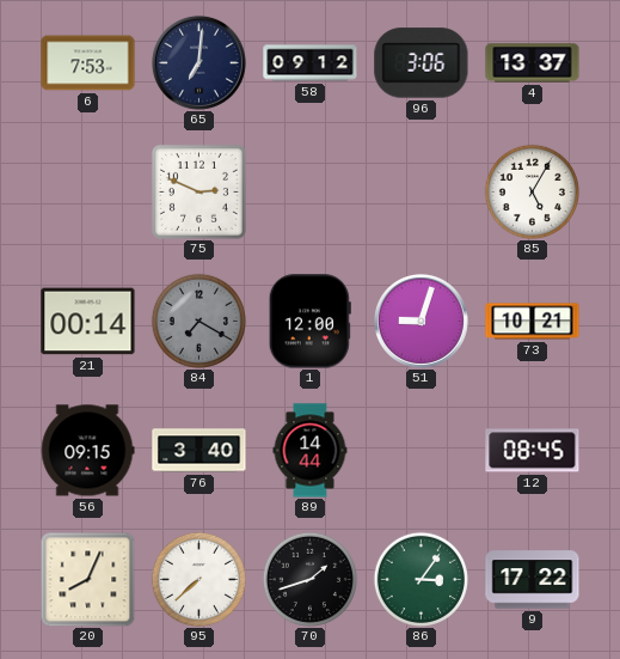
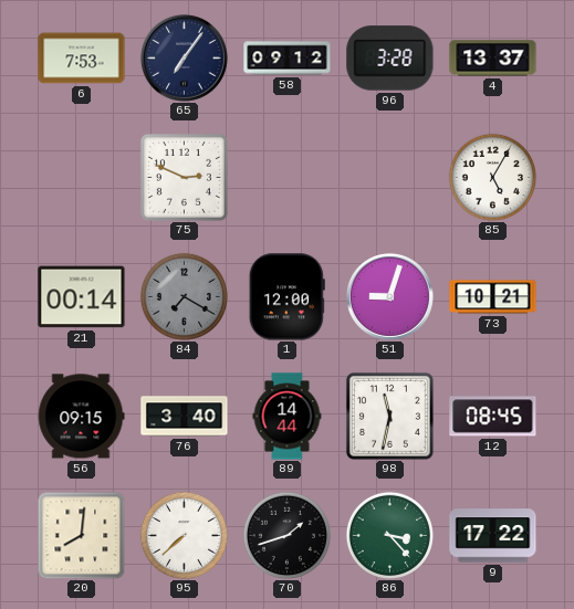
65: 7:01 -> 7:06 (184, 57)
96: 3:06 -> 3:28 (390, 59)
98: none -> 11:32 (389, 416)
20: 8:04 -> 8:01 (81, 535)
86: 3:06 -> 3:23 (389, 535)
